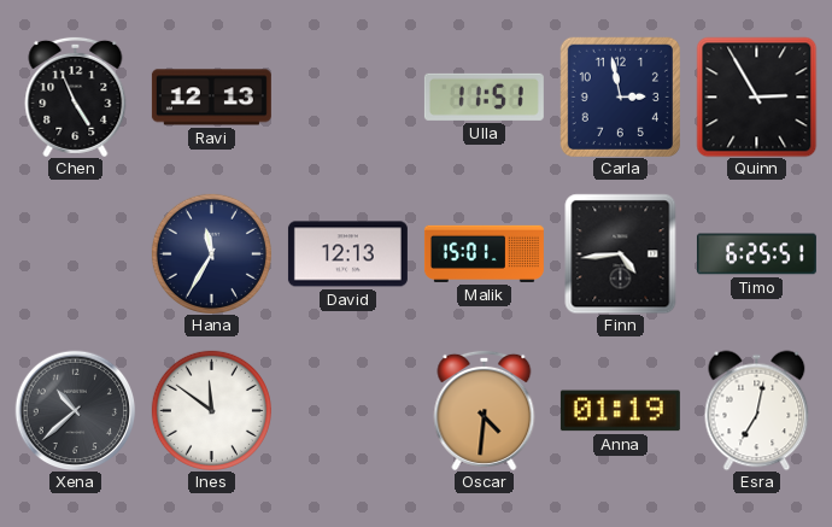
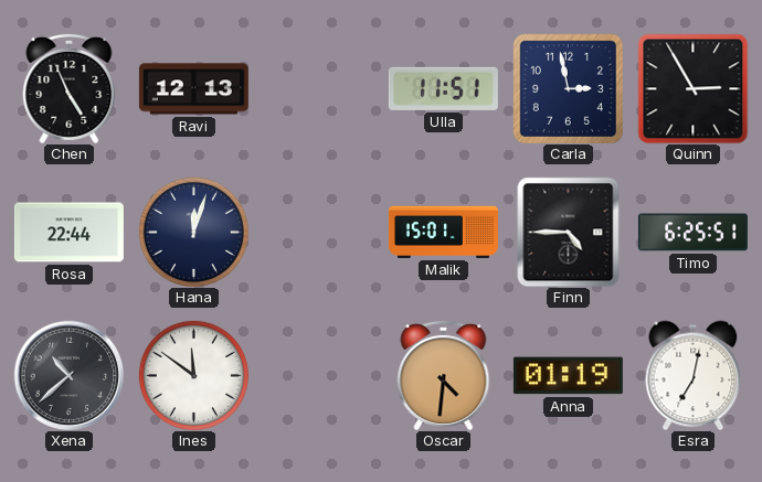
Rosa: none -> 22:44 (68, 233)
Hana: 11:35 -> 12:03 (193, 232)
David: 12:13 -> none (347, 254)
Finn: 4:44 -> 4:45 (569, 232)
